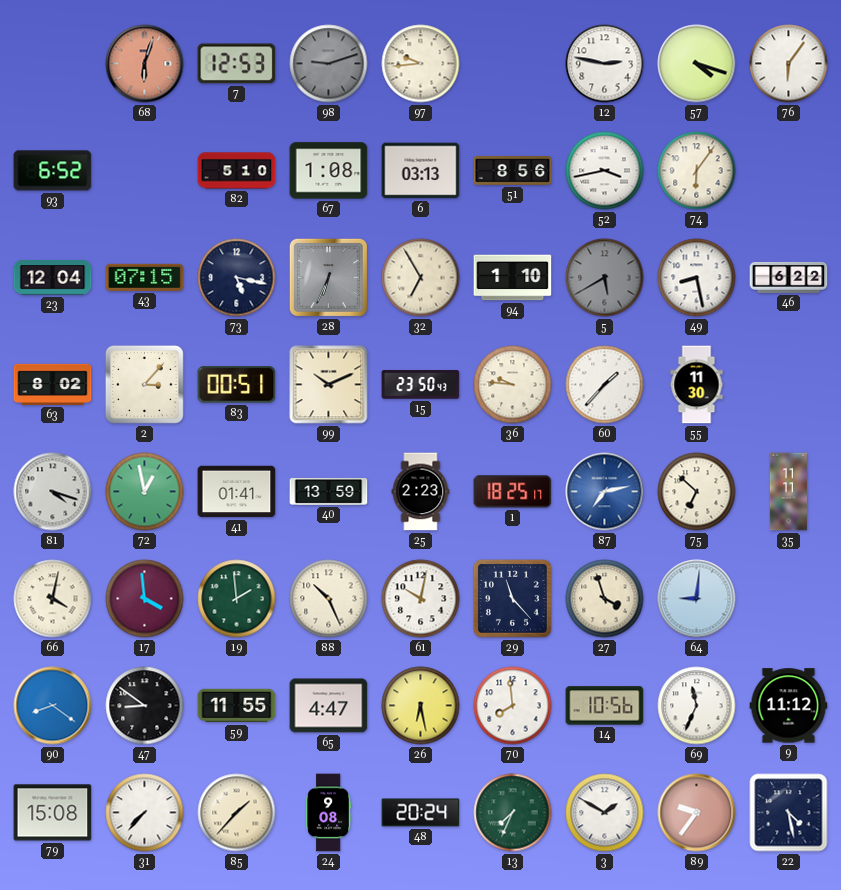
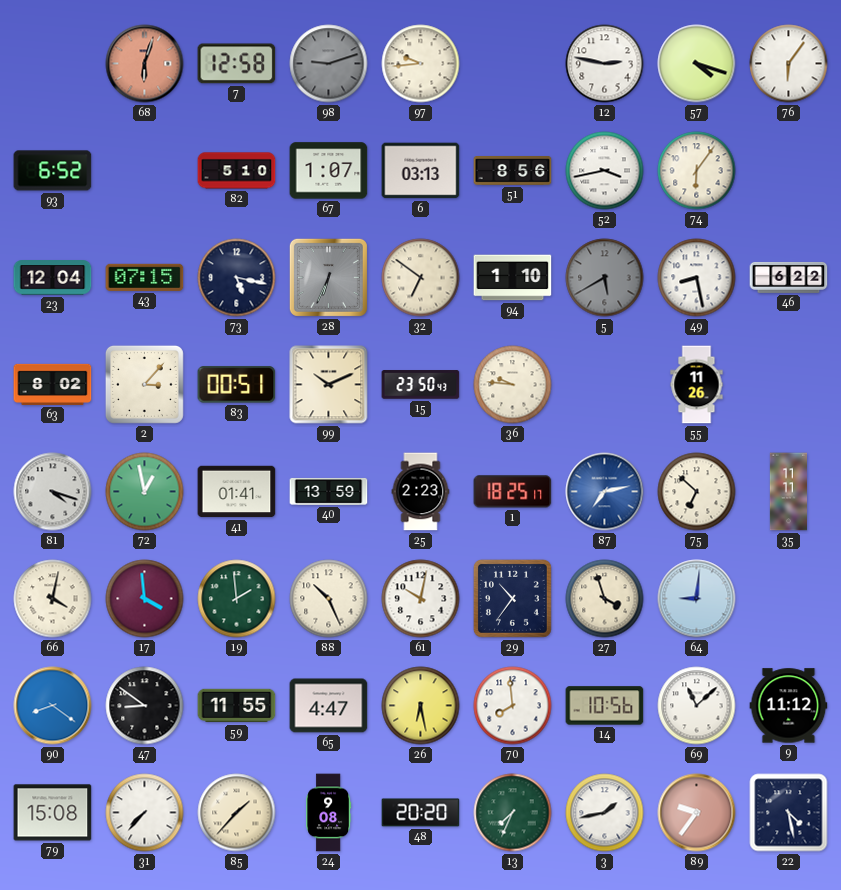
7: 12:53 -> 12:58 (237, 64)
67: 1:08 -> 1:07 (329, 171)
32: 6:55 -> 6:51 (421, 278)
60: 1:37 -> none (605, 385)
55: 11:30 -> 11:26 (697, 385)
29: 11:23 -> 10:36 (512, 598)
69: 11:34 -> 11:08 (697, 706)
48: 20:24 -> 20:20 (421, 813)
3: 1:50 -> 1:43 (605, 813)
